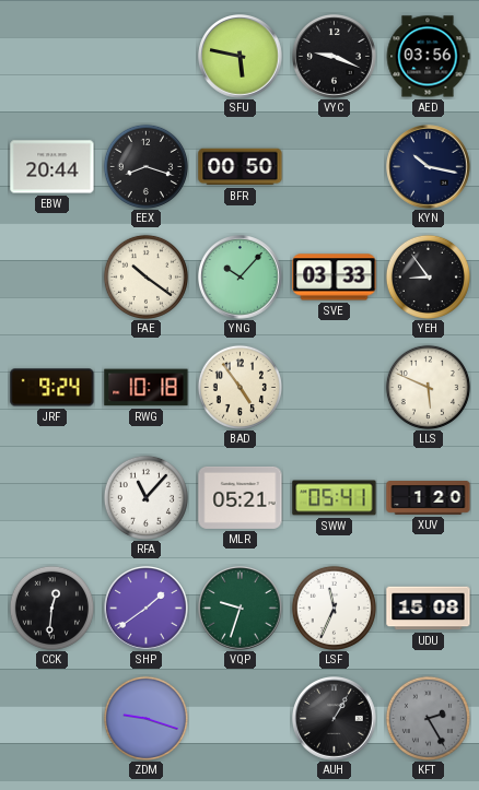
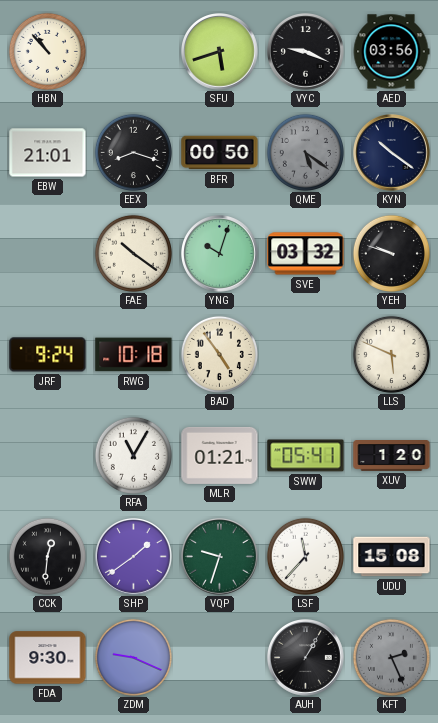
HBN: none -> 10:53 (47, 51)
SFU: 5:47 -> 5:42 (220, 52)
EBW: 20:44 -> 21:01 (48, 153)
QME: none -> 5:21 (305, 152)
KYN: 10:17 -> 10:21 (392, 153)
YNG: 10:07 -> 10:03 (220, 254)
SVE: 03:33 -> 03:32 (306, 254)
YEH: 8:54 -> 9:48 (391, 253)
RFA: 11:07 -> 11:05 (133, 455)
MLR: 05:21 -> 01:21 (220, 455)
LSF: 11:34 -> 11:37 (305, 556)
FDA: none -> 9:30 (48, 658)
ZDM: 9:18 -> 9:19 (133, 657)
KFT: 2:25 -> 2:26 (391, 657)
